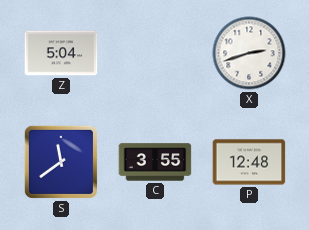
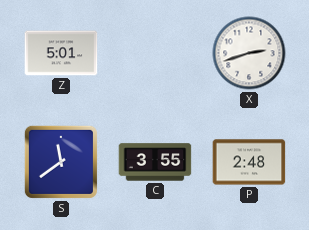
Z: 5:04 -> 5:01 (61, 53)
P: 12:48 -> 2:48 (249, 162)
